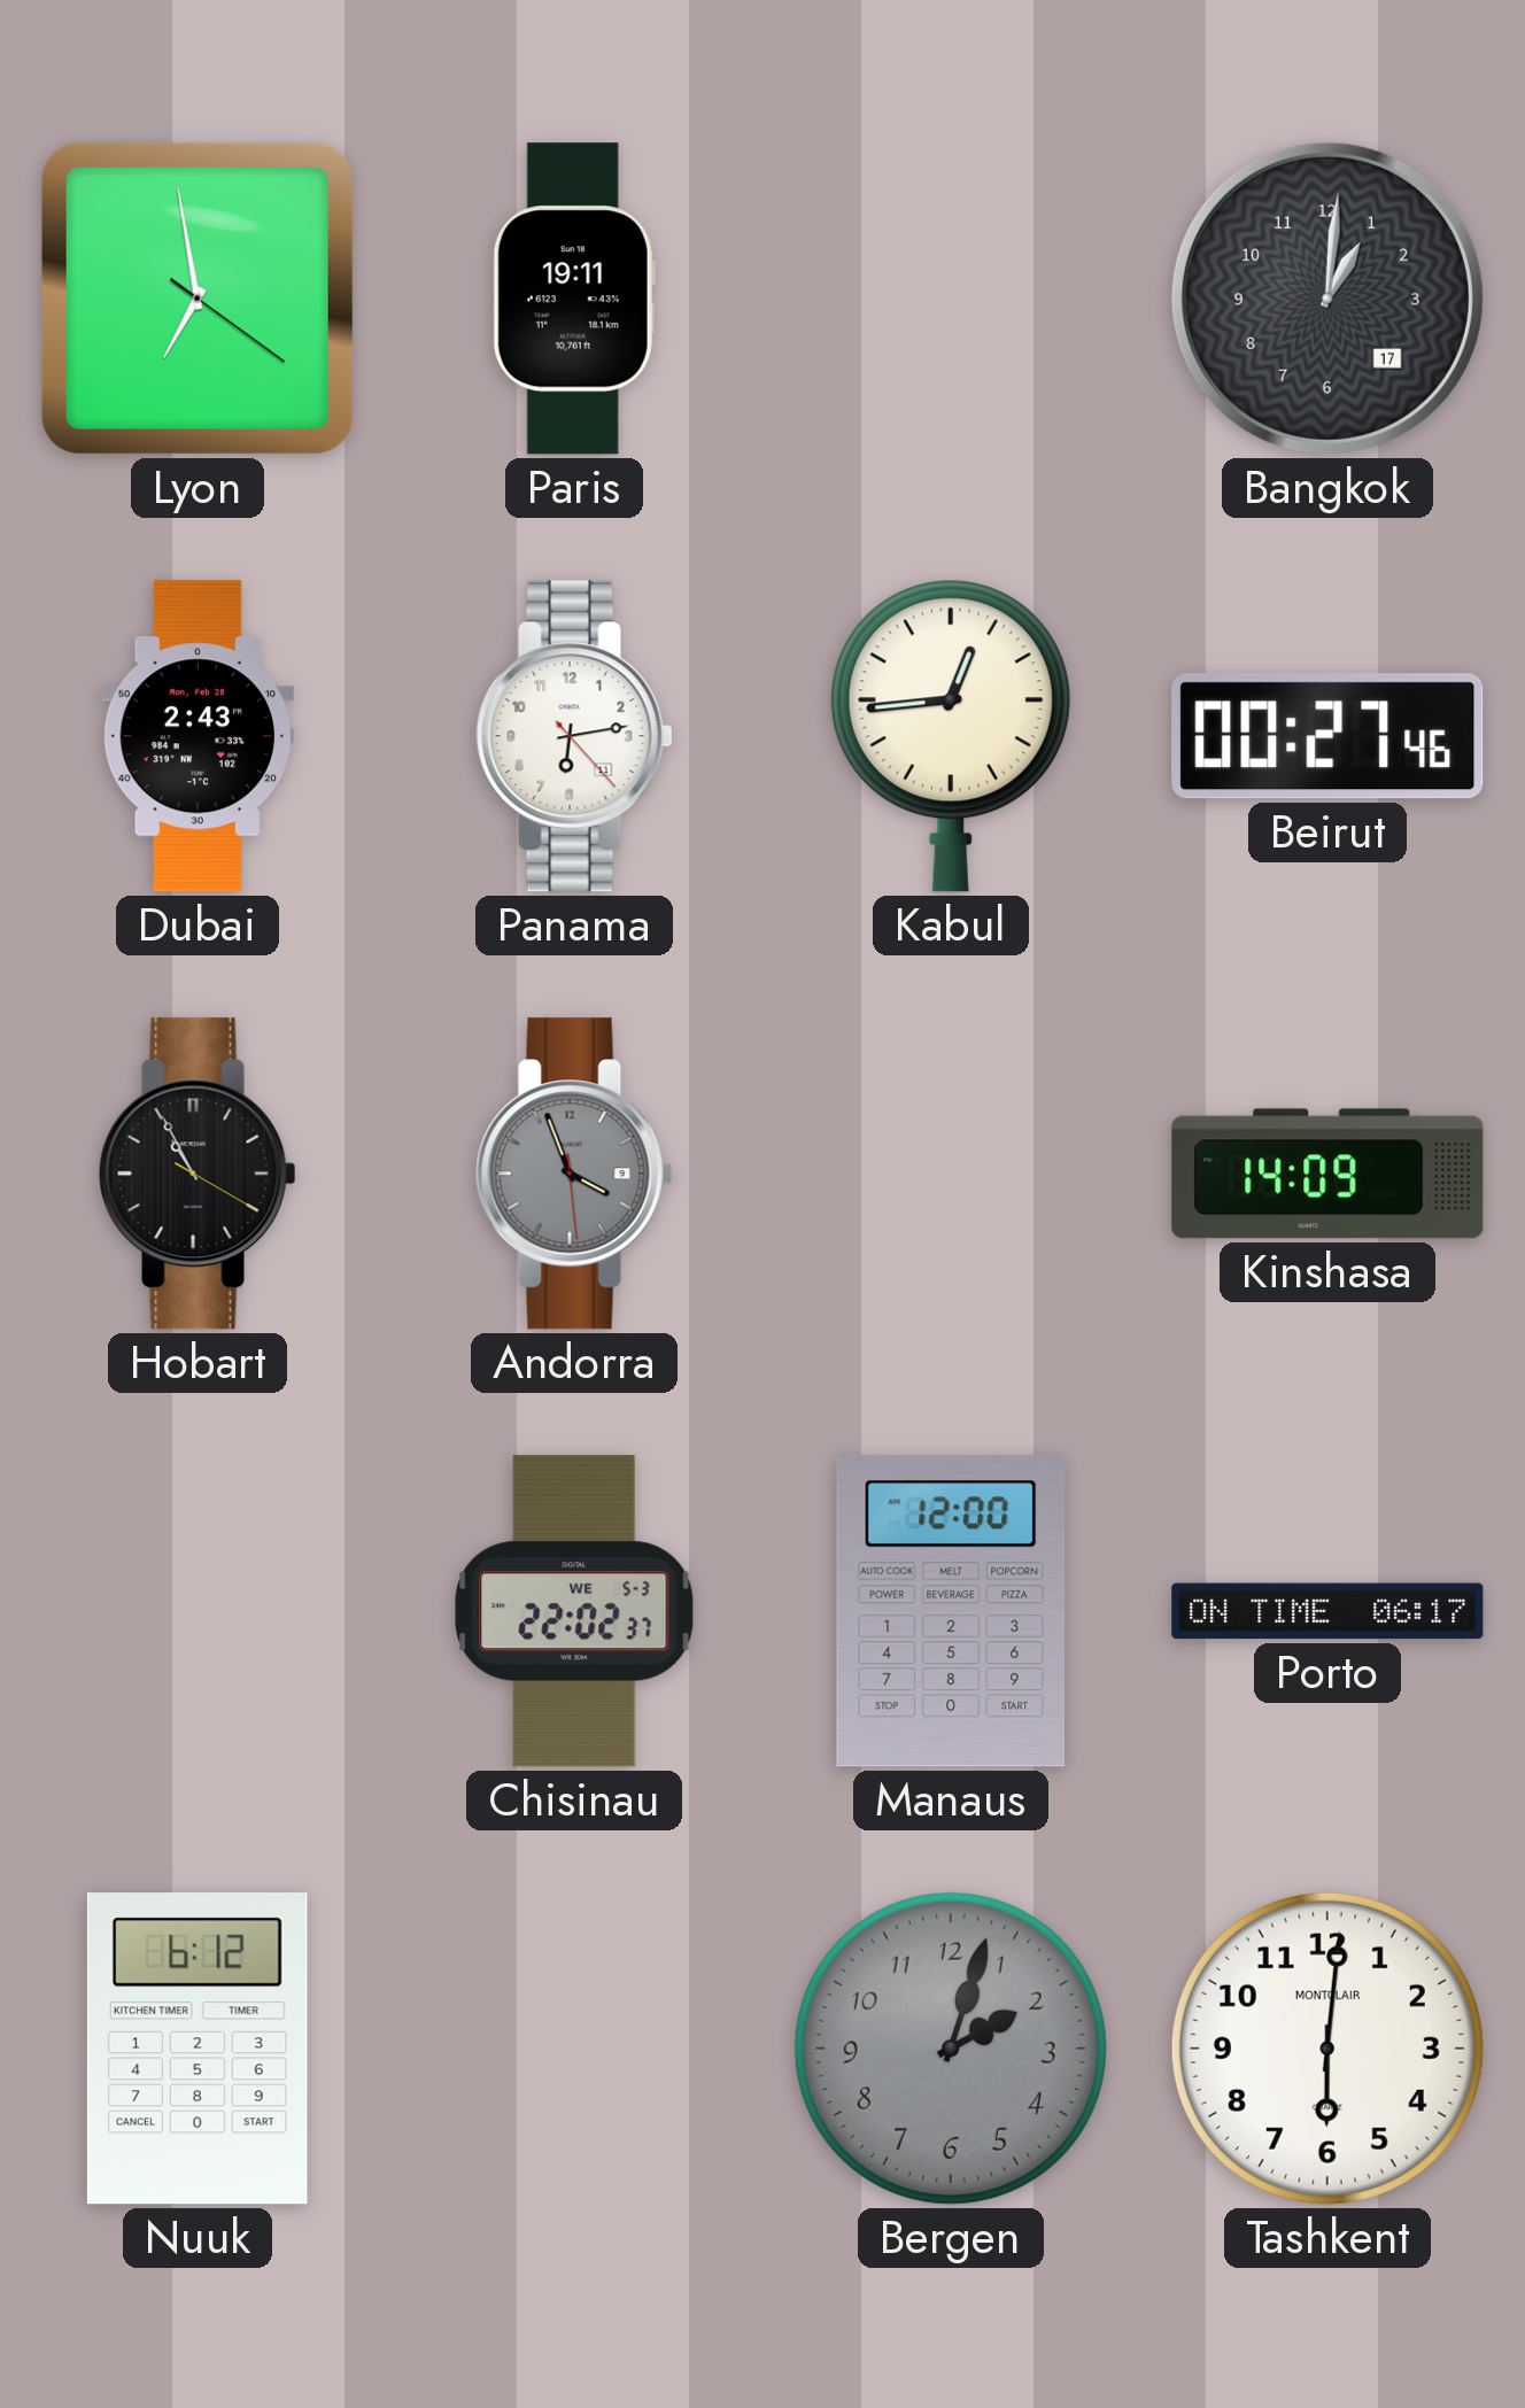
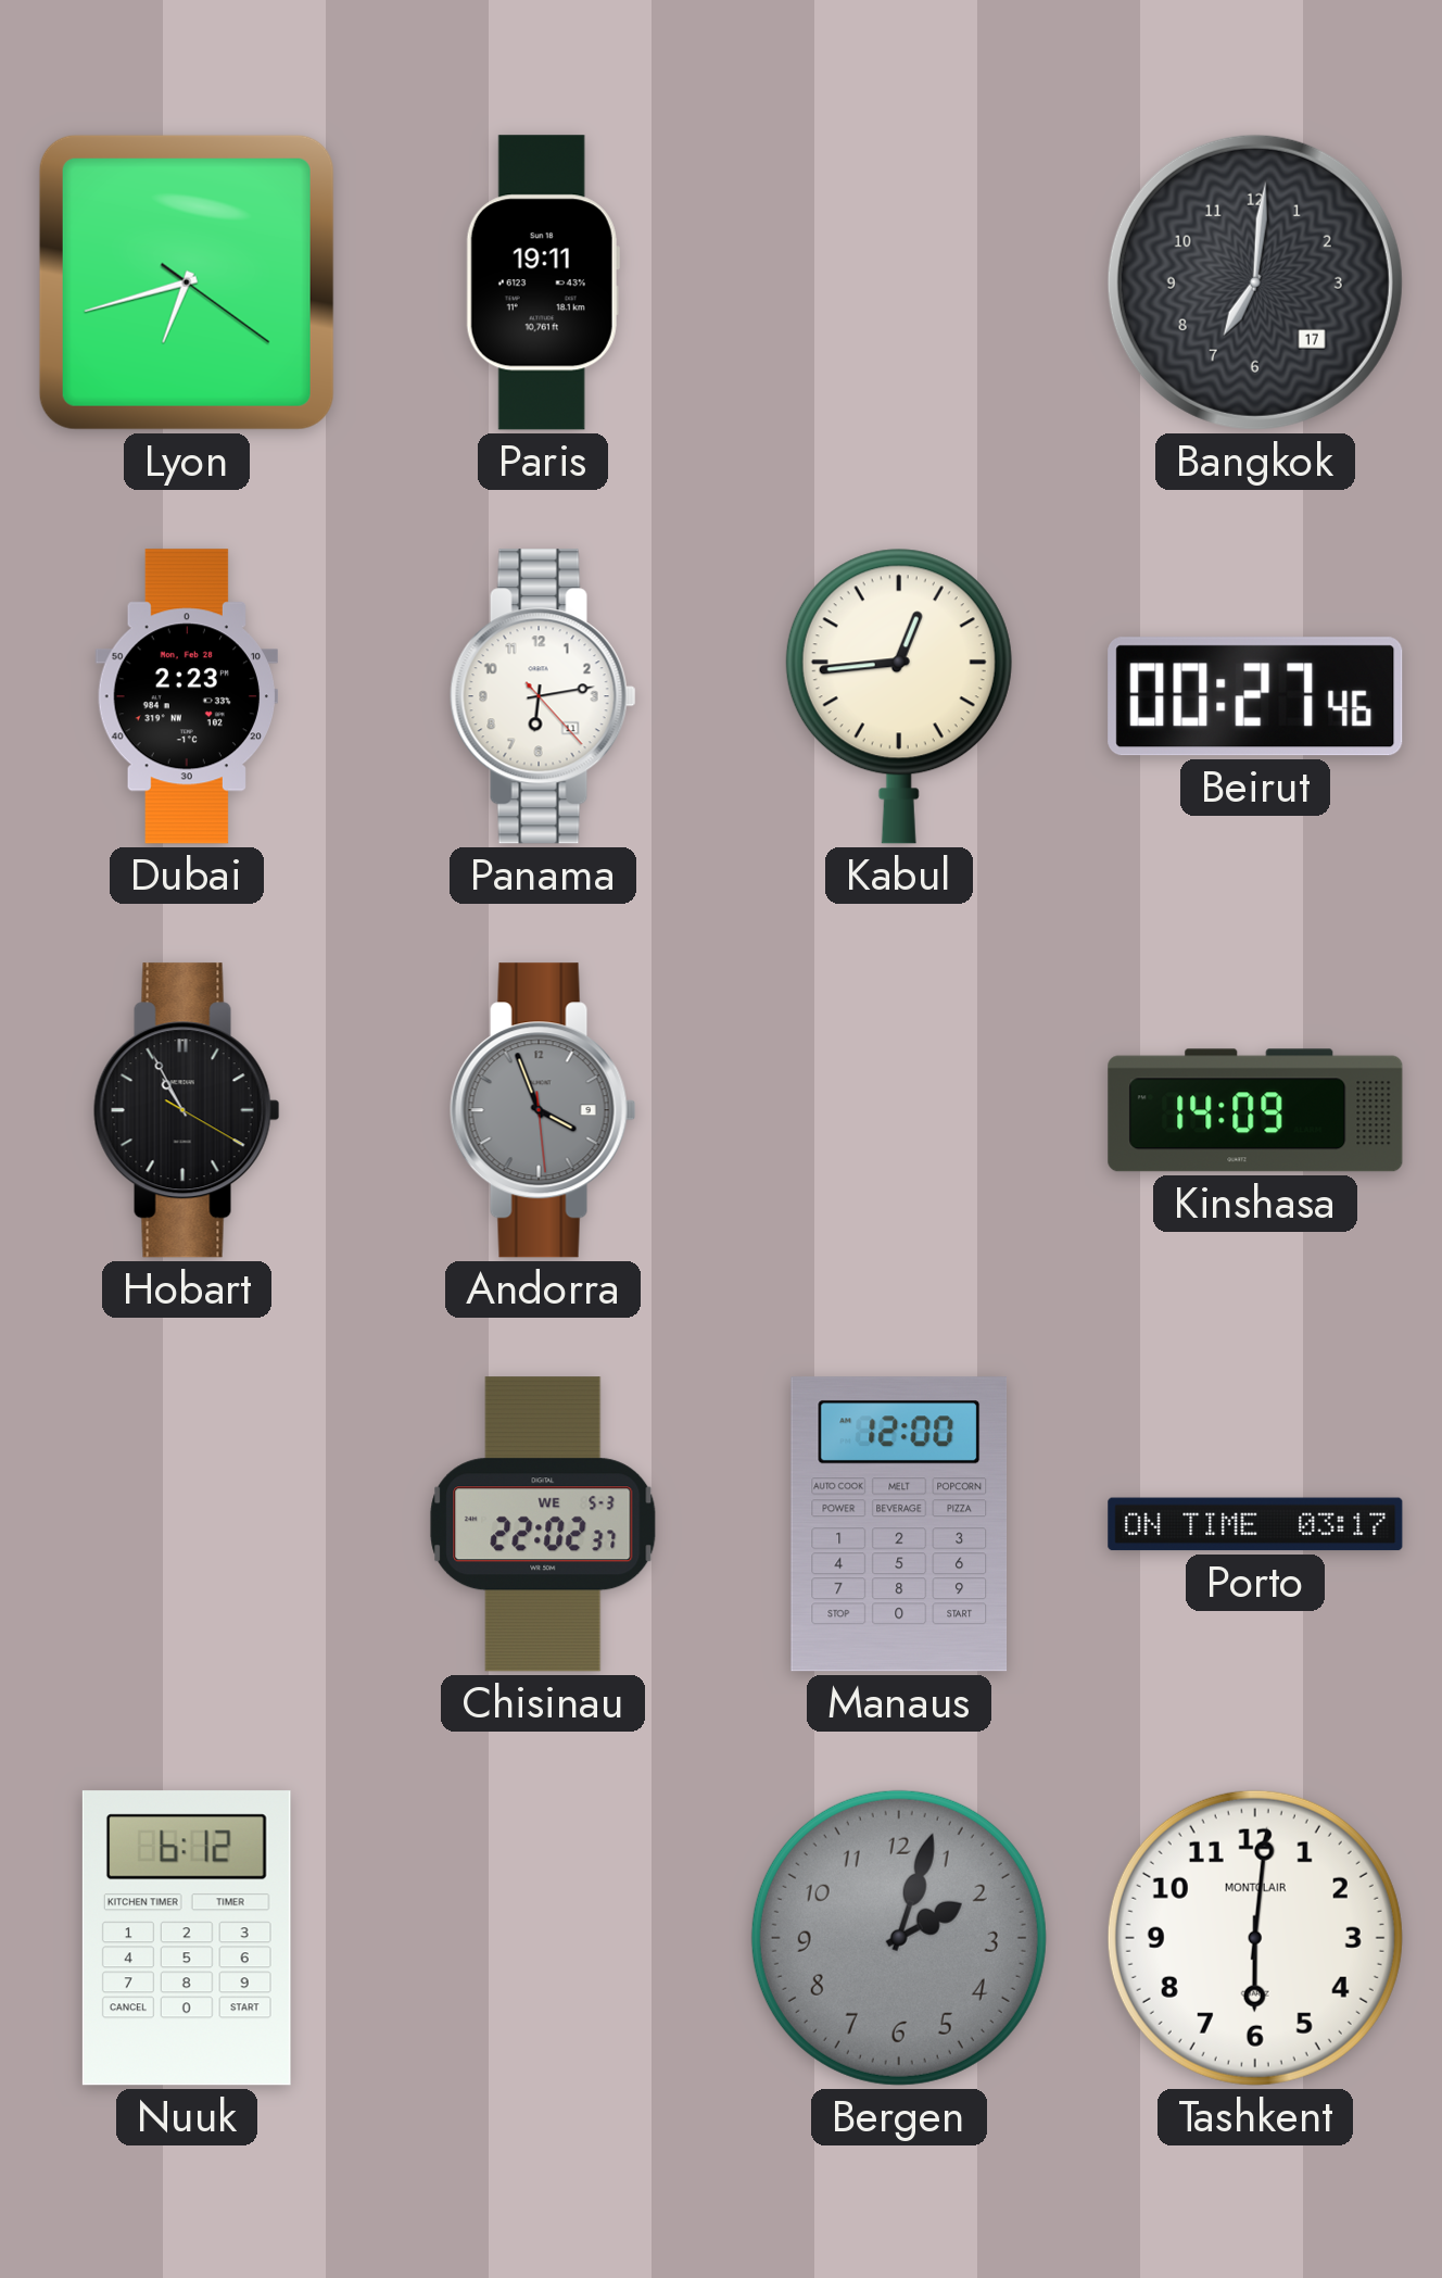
Lyon: 6:58 -> 6:42 (187, 282)
Bangkok: 1:01 -> 7:01 (1255, 282)
Dubai: 2:43 -> 2:23 (186, 696)
Porto: 06:17 -> 03:17 (1255, 1524)
